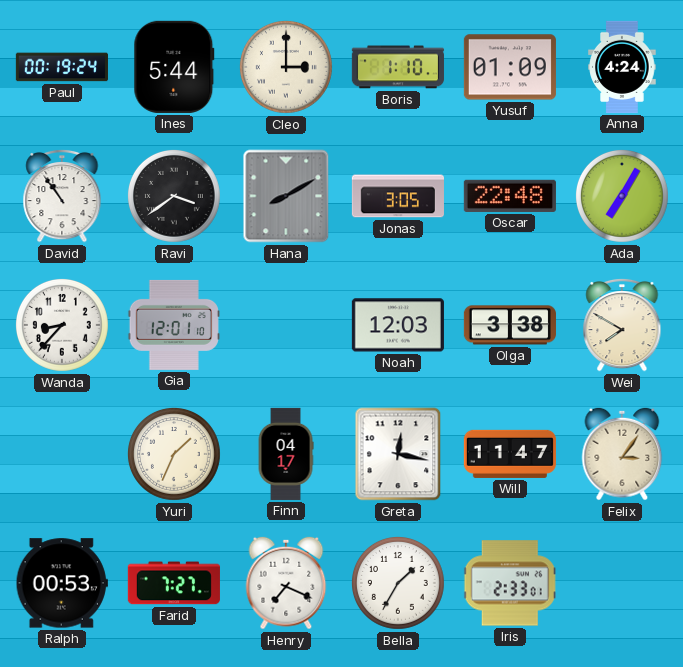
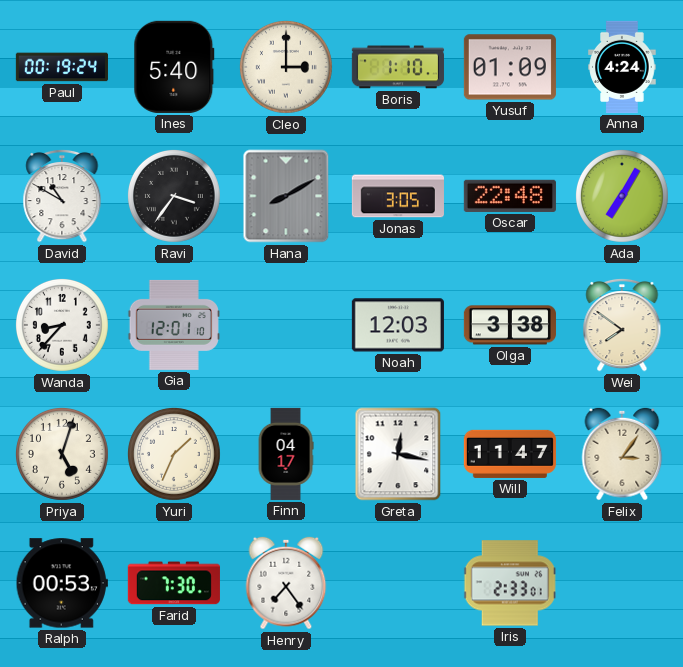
Ines: 5:44 -> 5:40 (174, 67)
David: 10:54 -> 10:50 (62, 196)
Ravi: 3:39 -> 3:36 (174, 196)
Wei: 7:50 -> 7:51 (622, 325)
Priya: none -> 5:03 (62, 454)
Farid: 7:27 -> 7:30 (174, 583)
Henry: 7:19 -> 7:24 (286, 583)
Bella: 1:35 -> none (398, 583)
